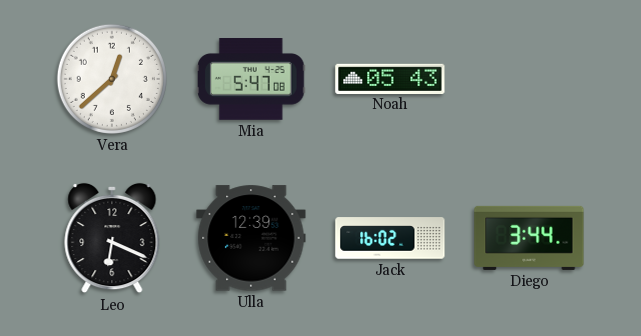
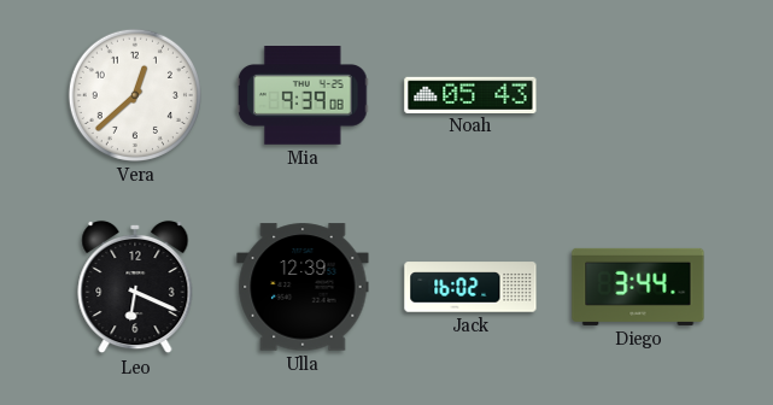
Mia: 5:47 -> 9:39 (304, 95)
